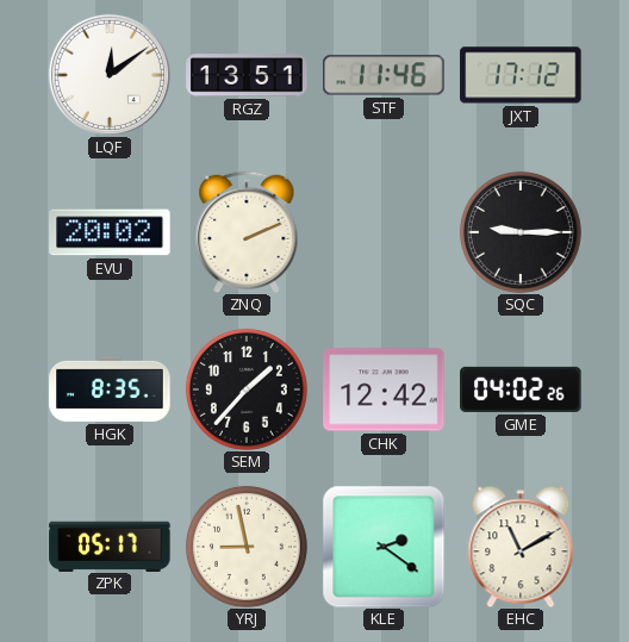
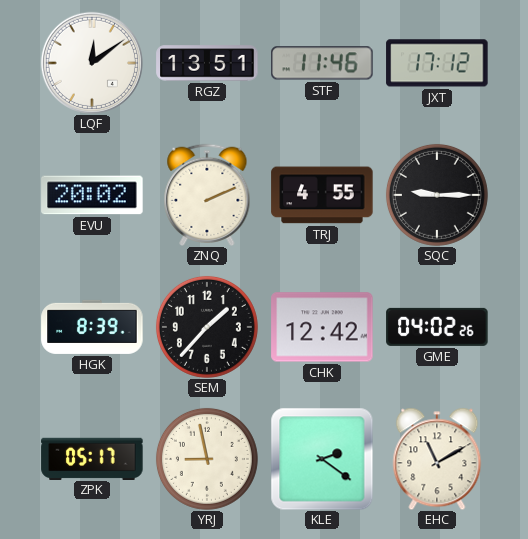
TRJ: none -> 4:55 (322, 195)
HGK: 8:35 -> 8:39 (92, 327)
